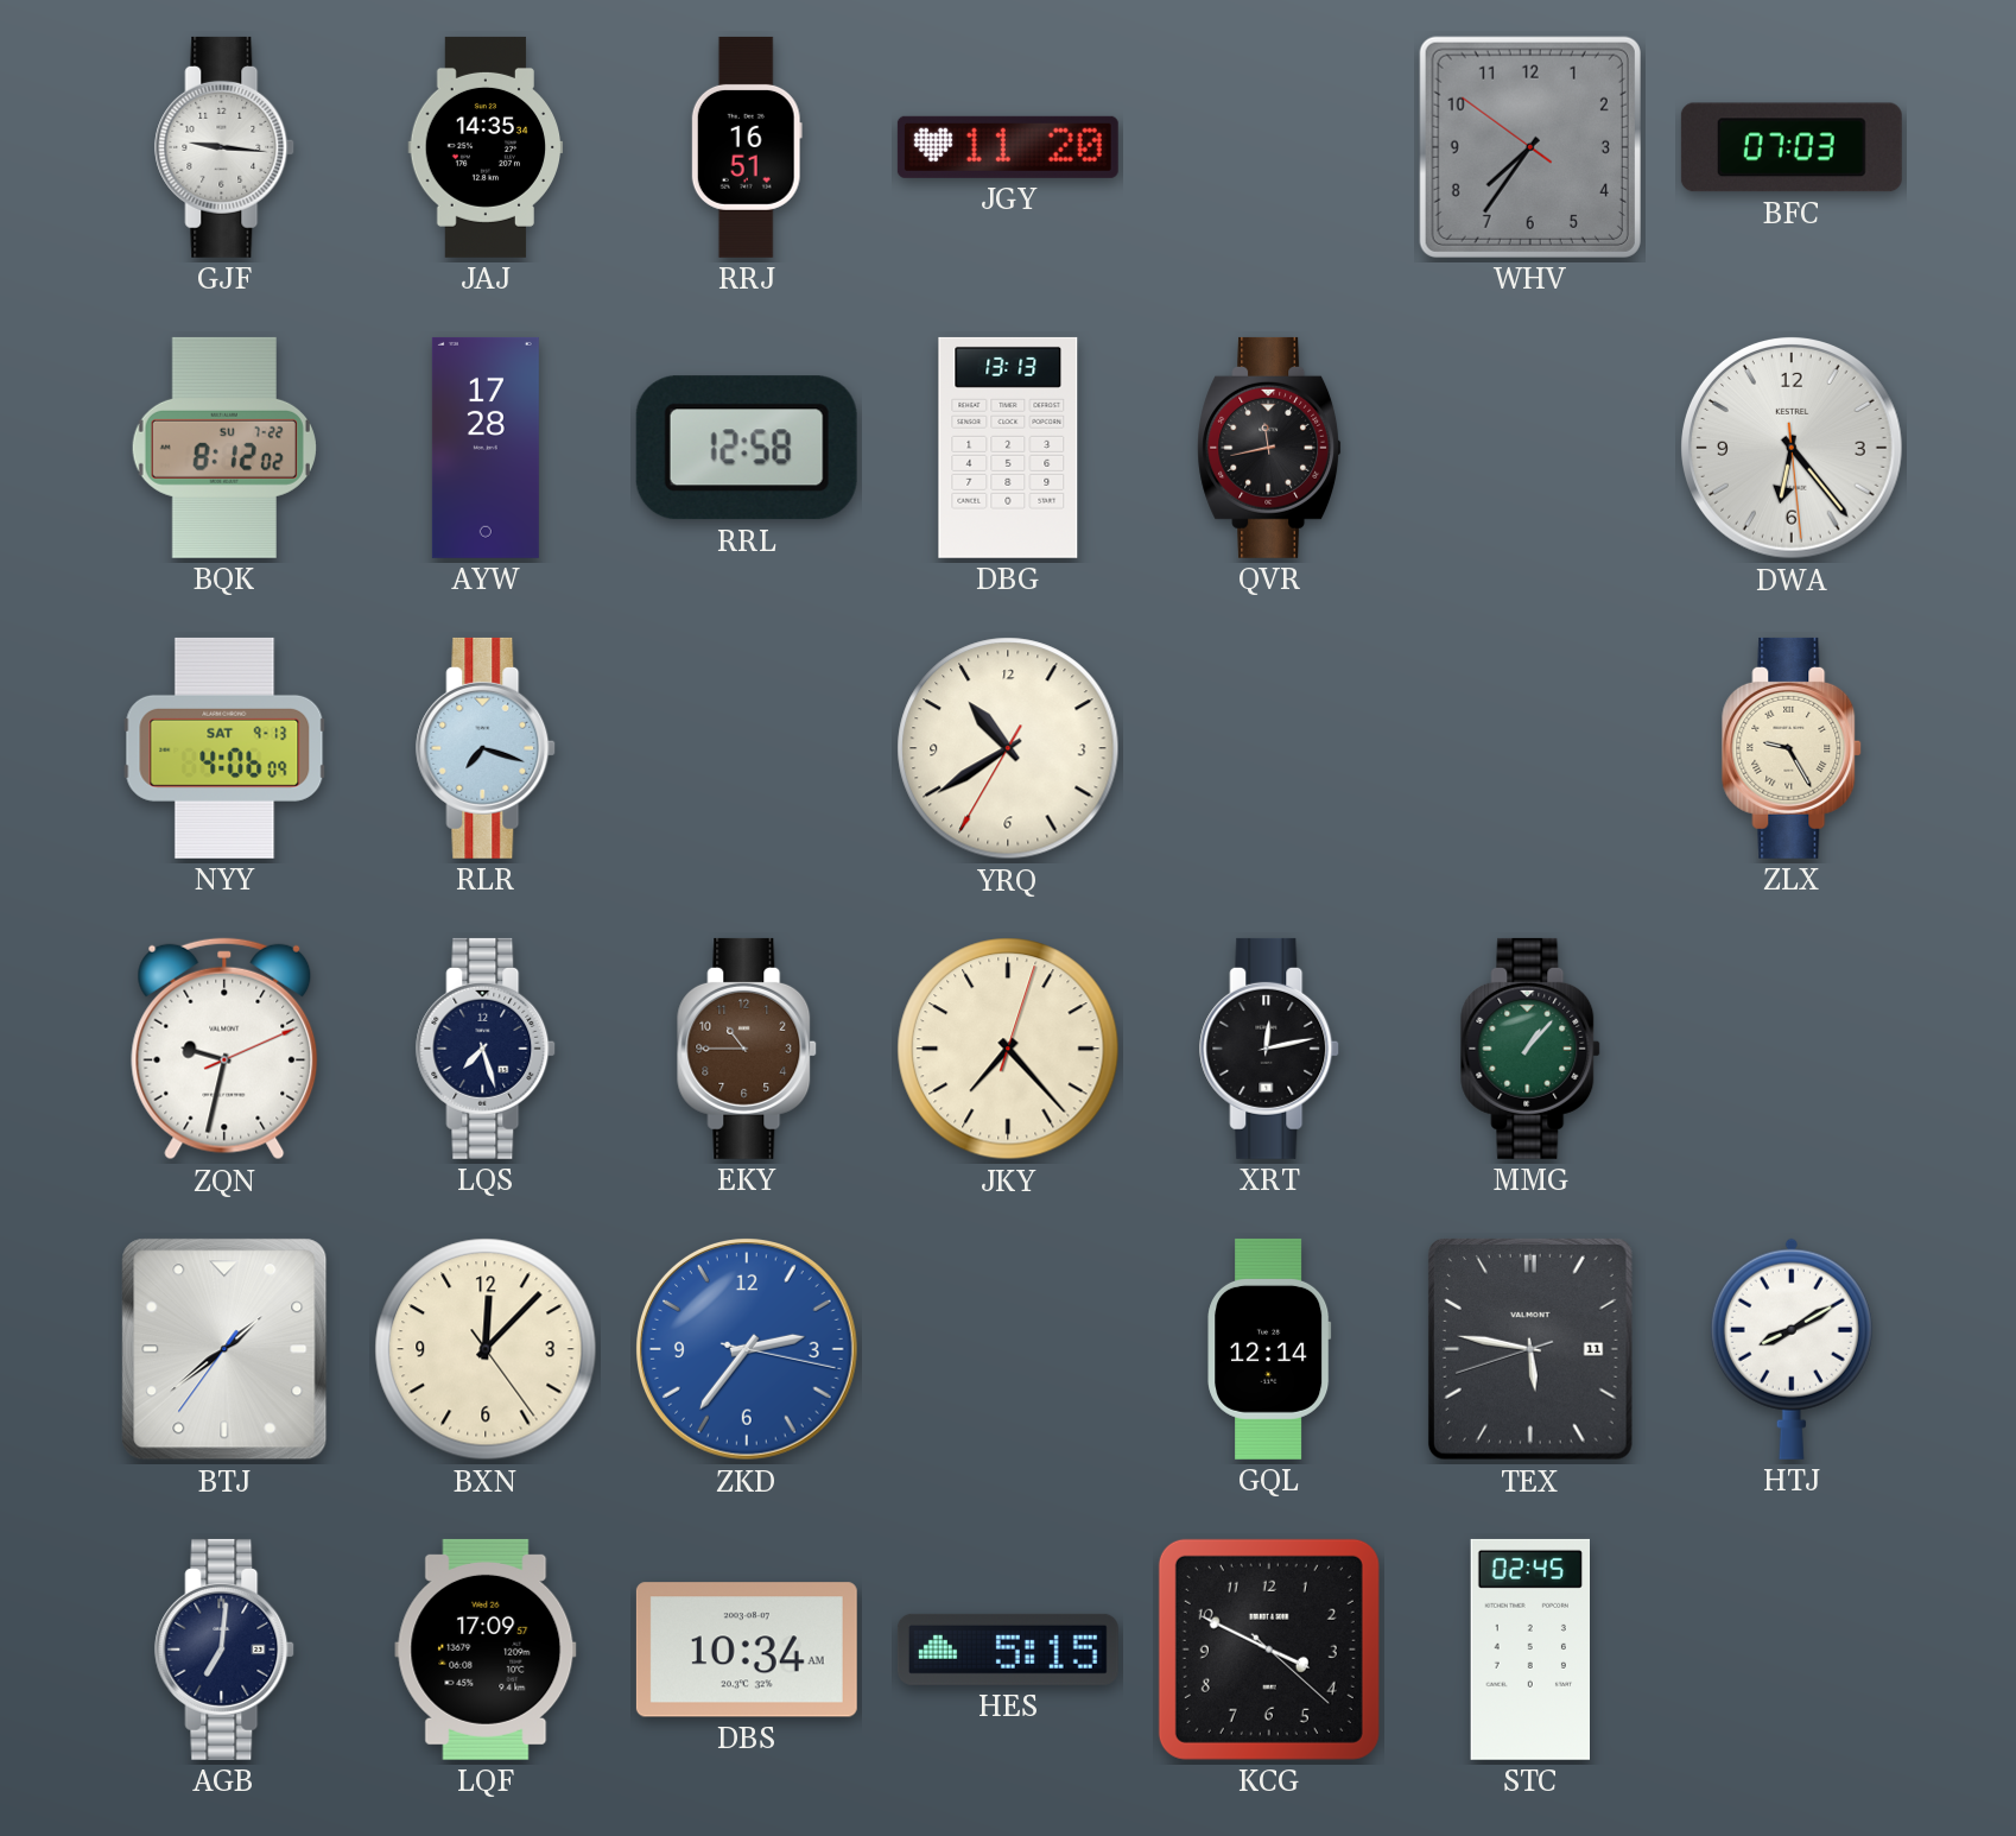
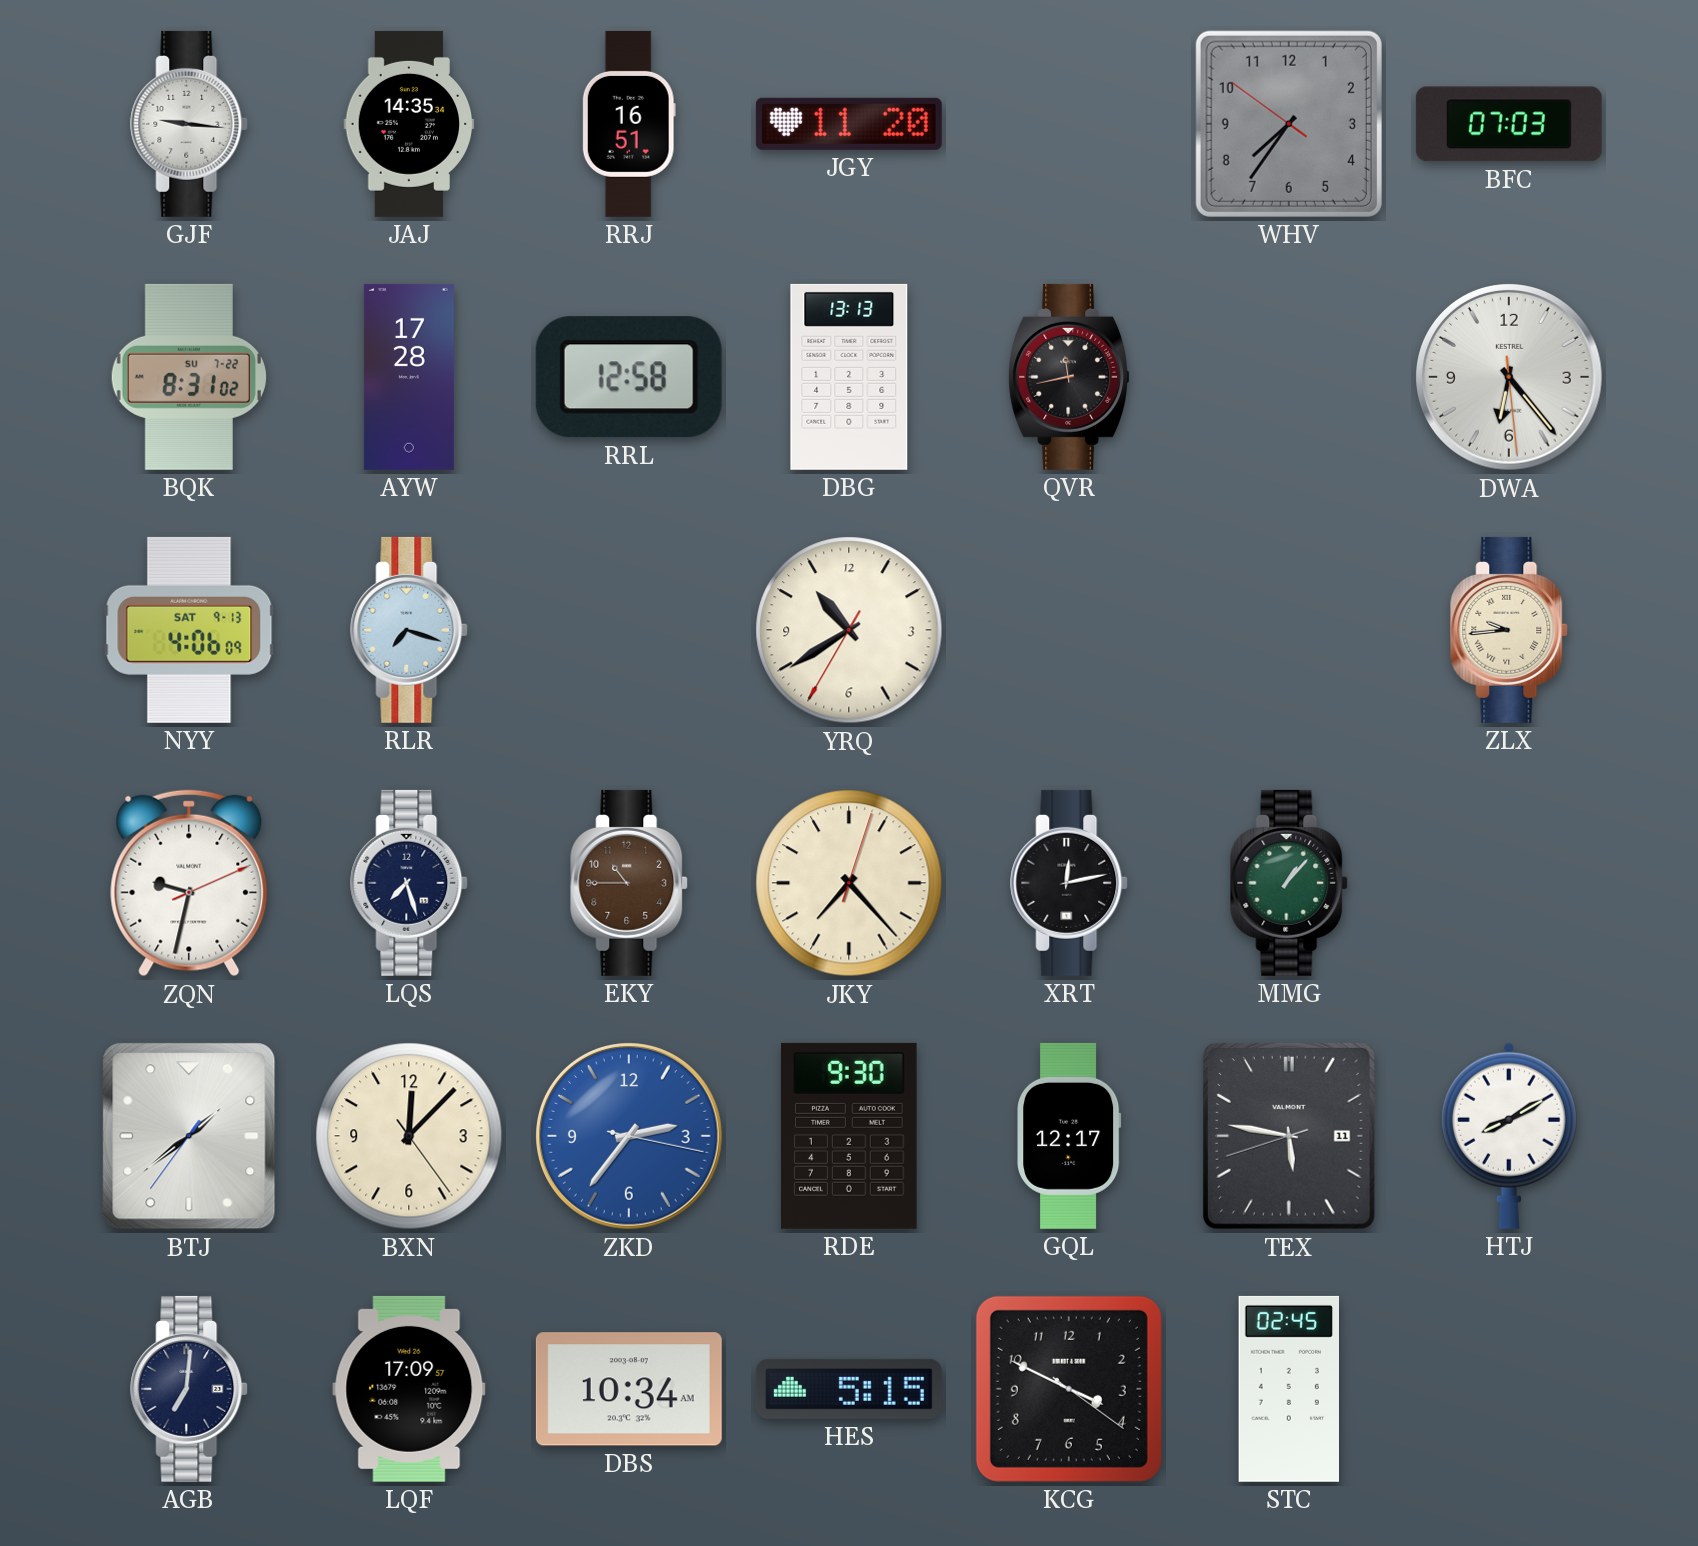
BQK: 8:12 -> 8:31 (189, 377)
ZLX: 9:25 -> 9:44 (1510, 630)
RDE: none -> 9:30 (849, 1136)
GQL: 12:14 -> 12:17 (1069, 1136)
KCG: 3:49:22 -> 3:49:21 (1069, 1389)
